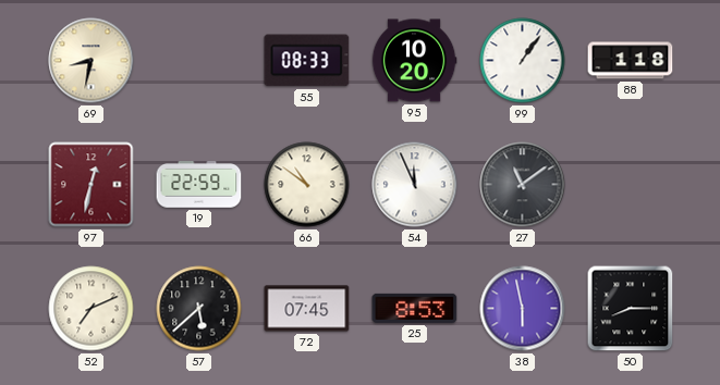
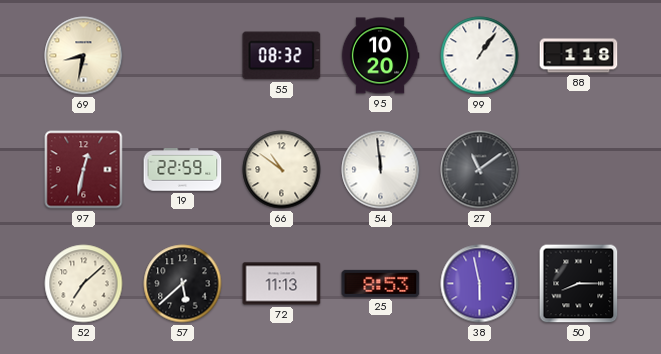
55: 08:33 -> 08:32 (282, 56)
54: 11:56 -> 11:59 (381, 170)
52: 7:11 -> 7:08 (84, 284)
72: 07:45 -> 11:13 (282, 284)
